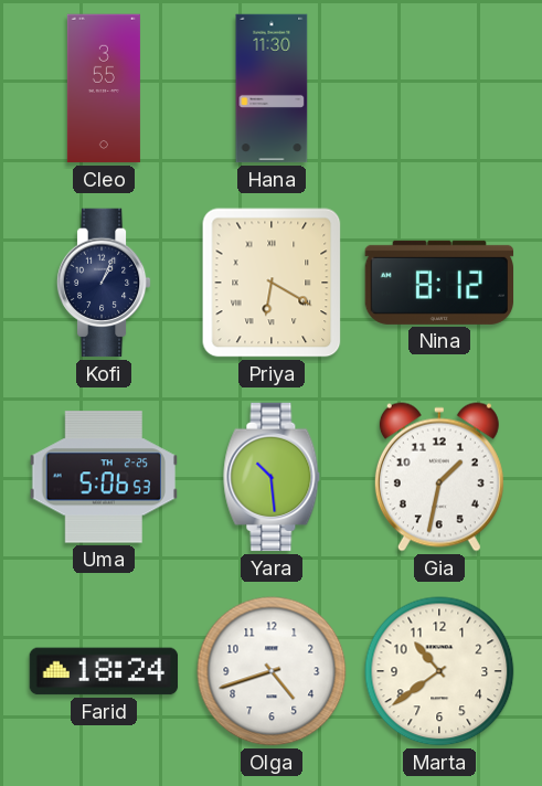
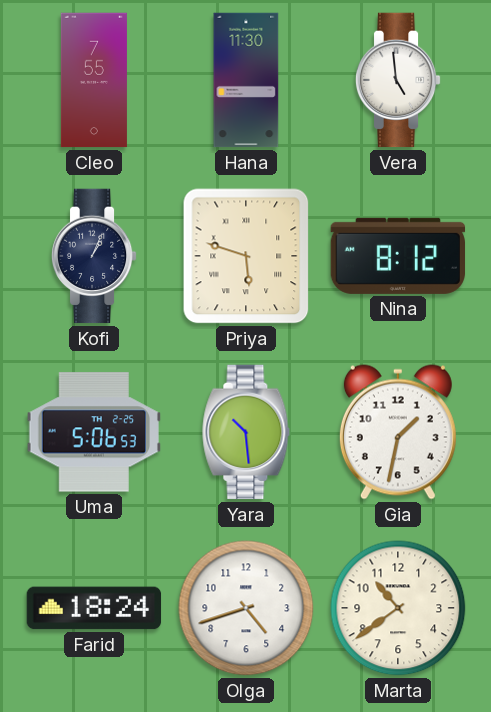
Cleo: 3:55 -> 7:55 (94, 80)
Vera: none -> 4:59 (398, 80)
Priya: 6:20 -> 5:48 (246, 256)
